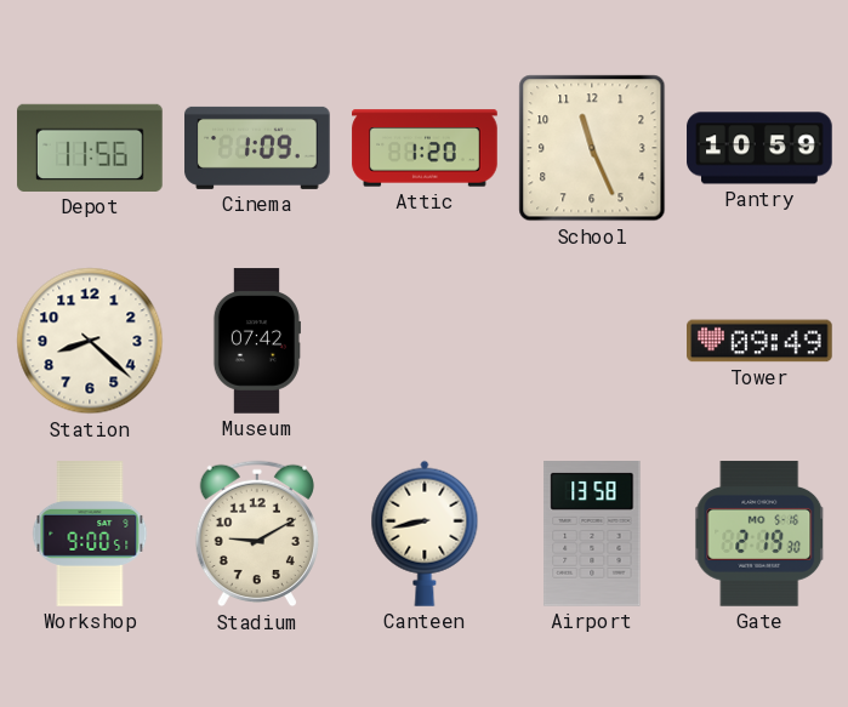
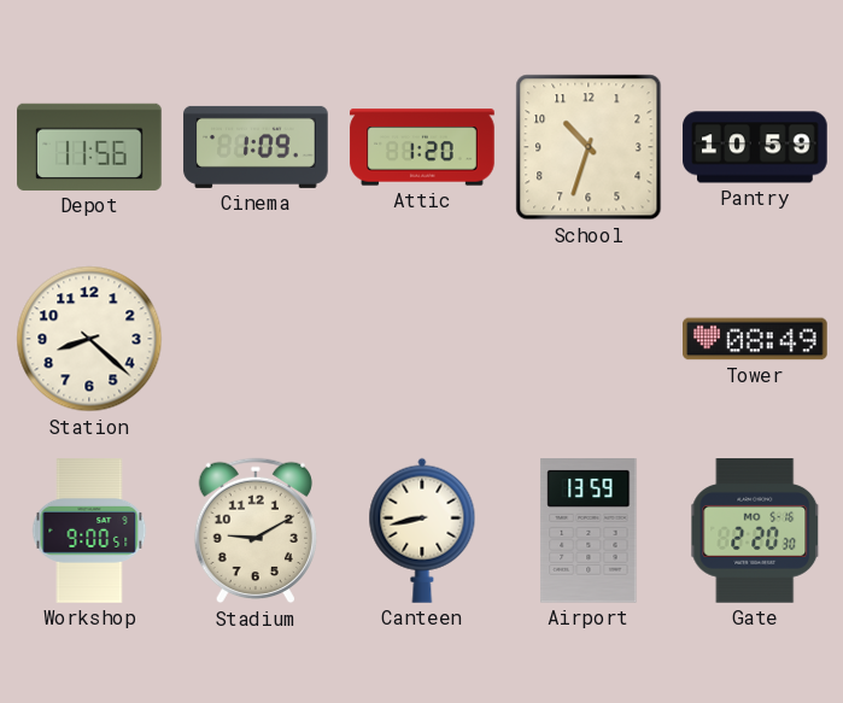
School: 11:26 -> 10:33 (589, 147)
Museum: 07:42 -> none (256, 341)
Tower: 09:49 -> 08:49 (755, 339)
Airport: 13:58 -> 13:59 (589, 532)
Gate: 2:19 -> 2:20 (755, 531)
